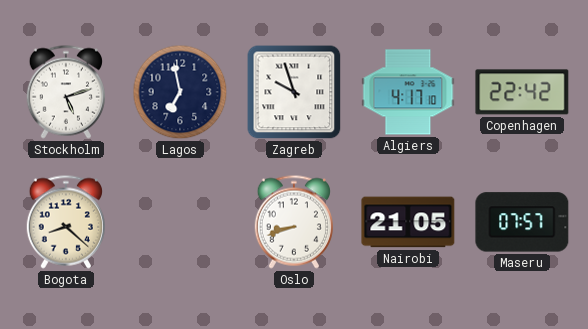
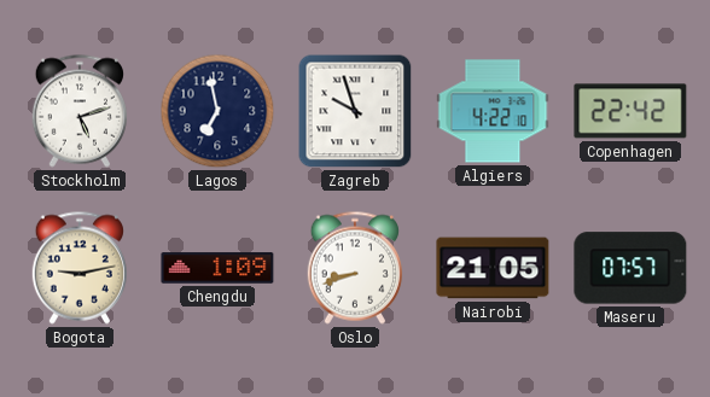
Algiers: 4:17 -> 4:22 (493, 111)
Bogota: 8:22 -> 9:13 (80, 268)
Chengdu: none -> 1:09 (217, 268)
